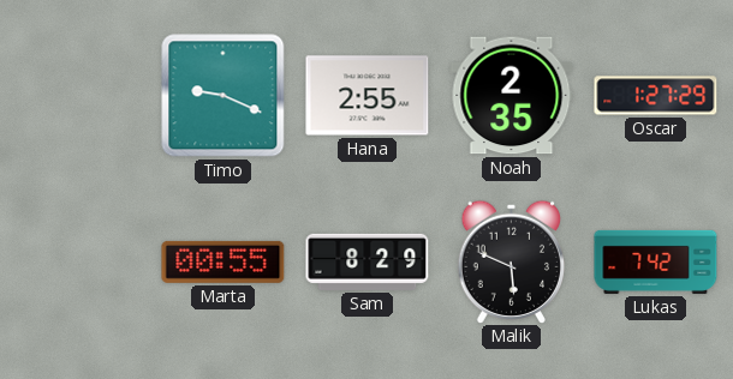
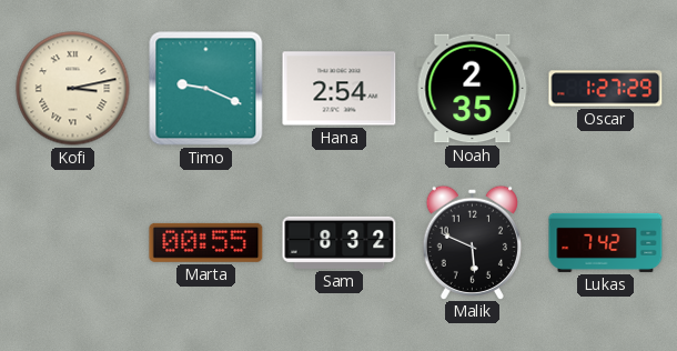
Kofi: none -> 3:13 (73, 89)
Hana: 2:55 -> 2:54 (340, 89)
Sam: 8:29 -> 8:32 (340, 242)
